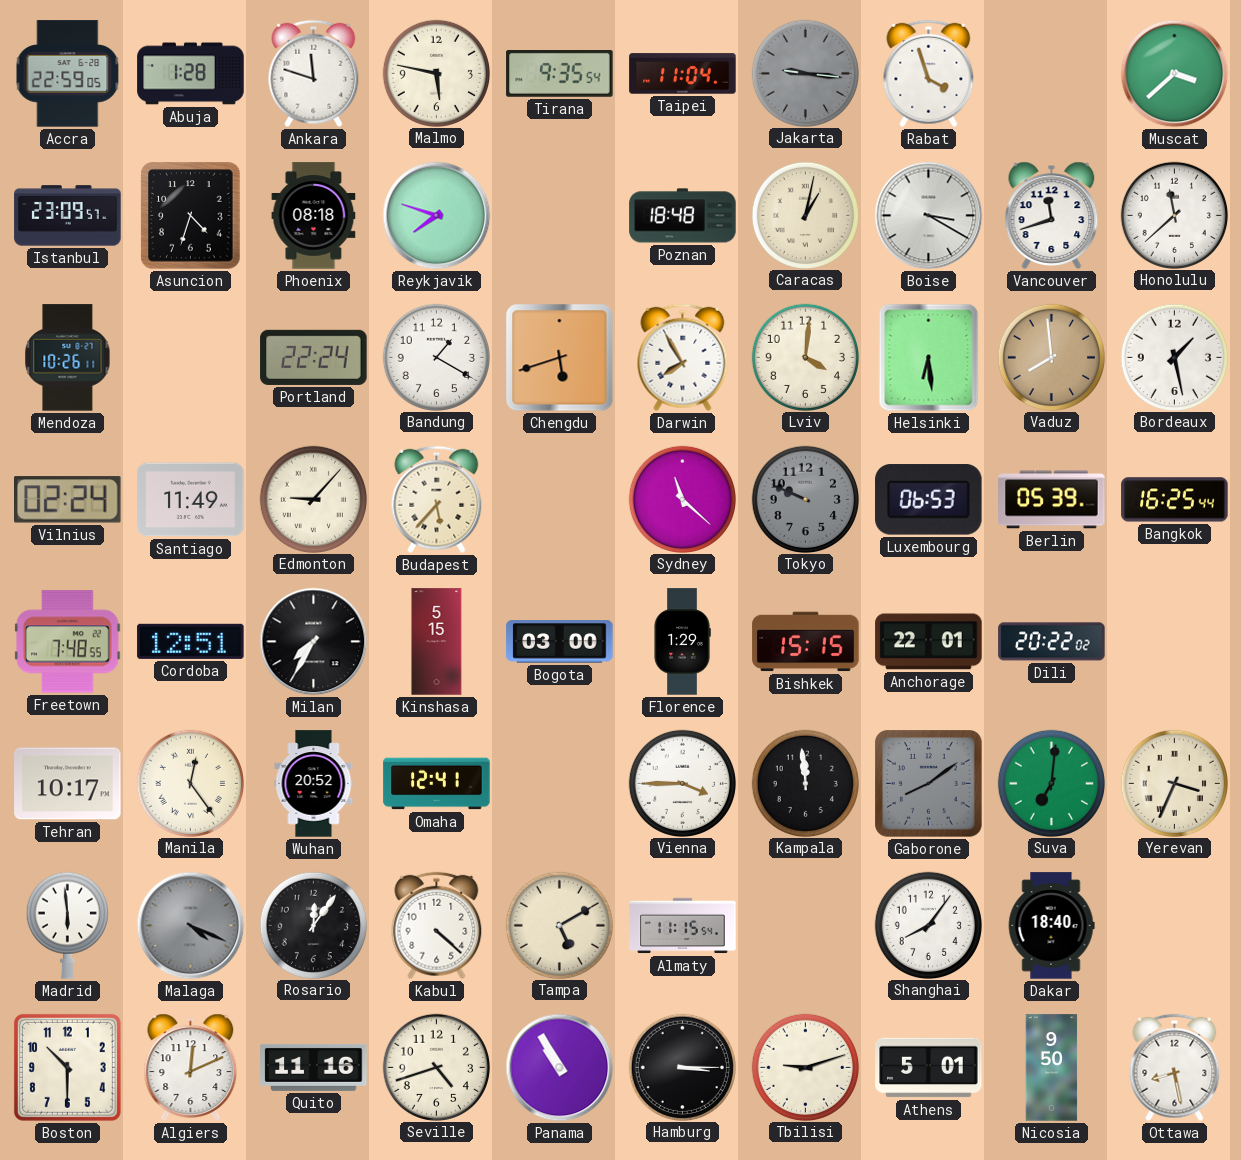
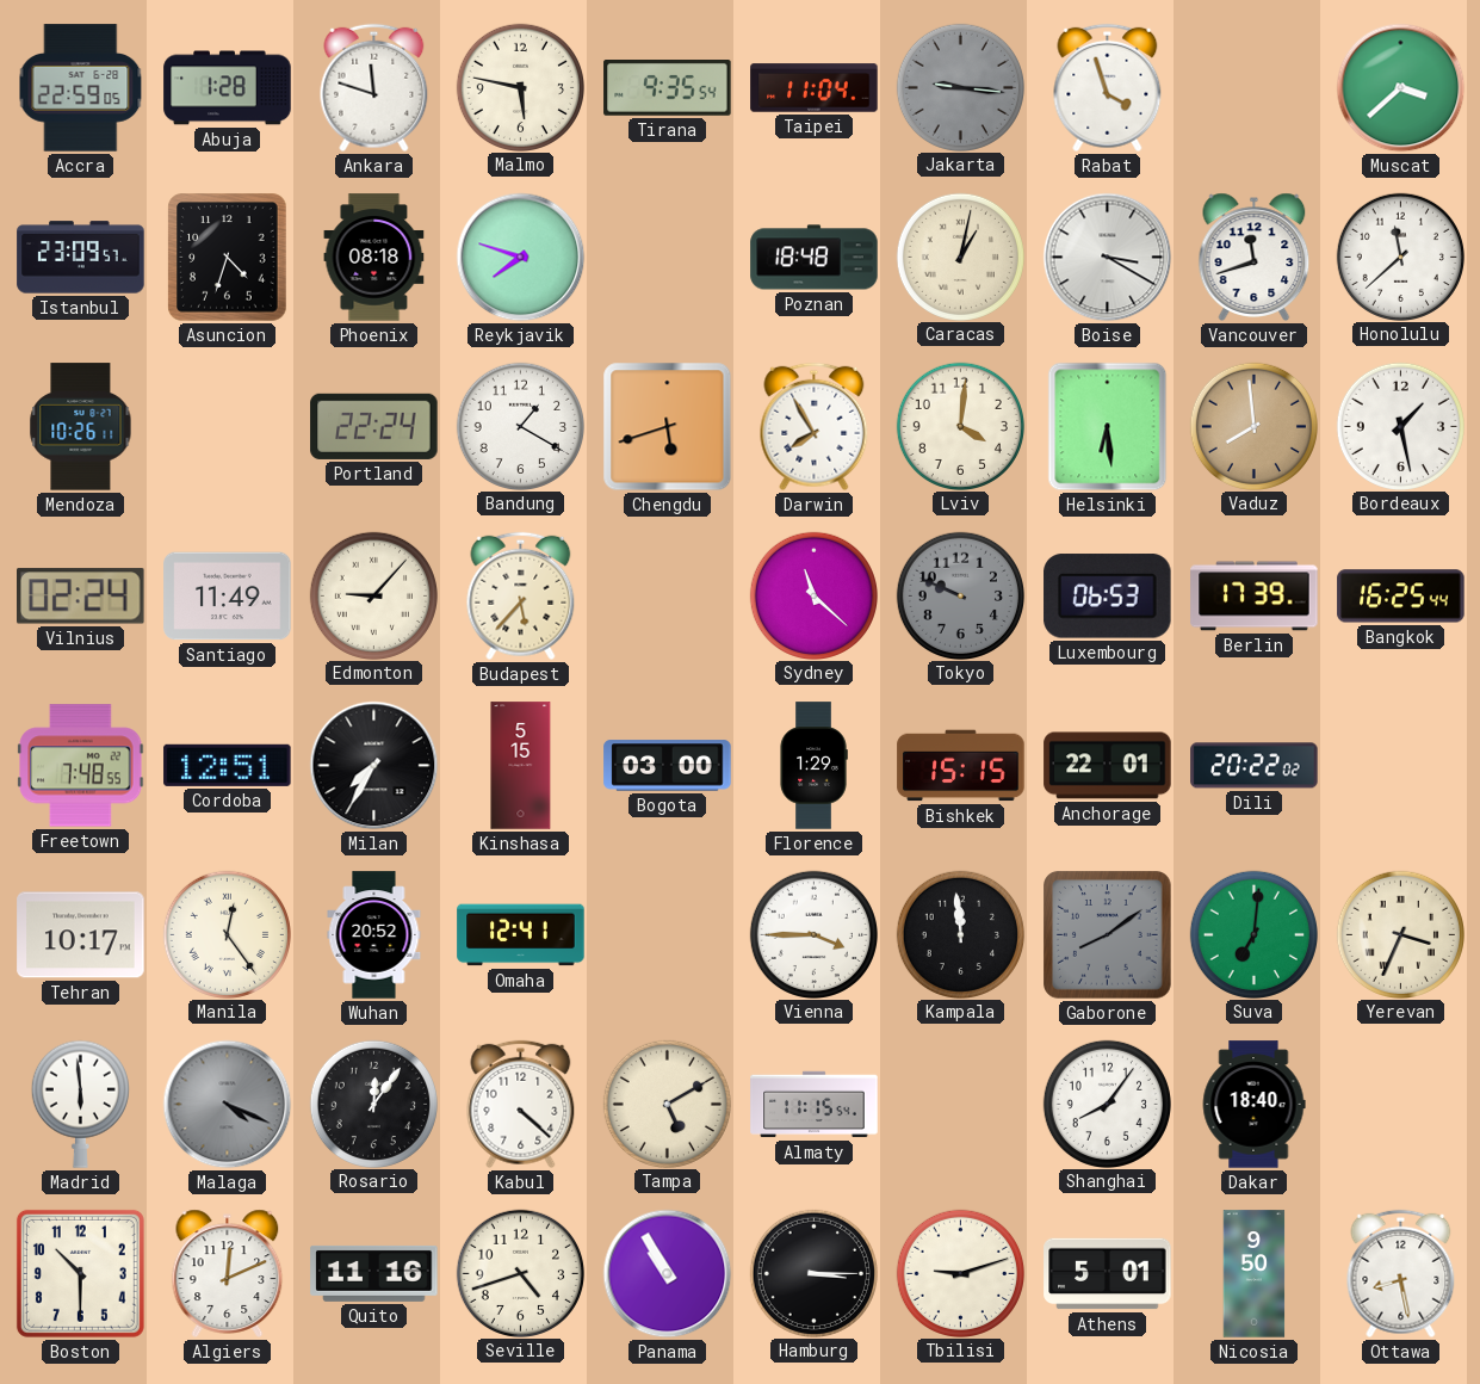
Berlin: 05:39 -> 17:39 (1255, 597)
